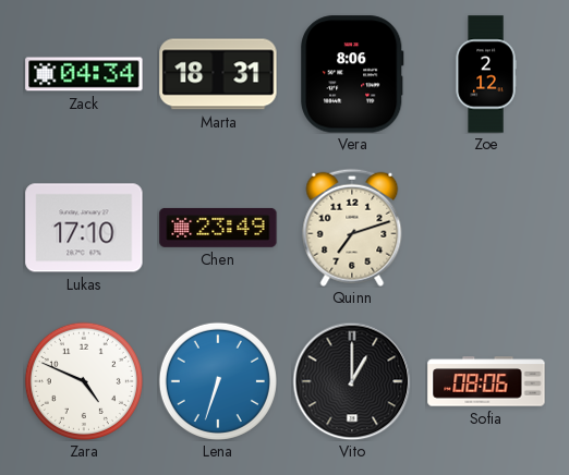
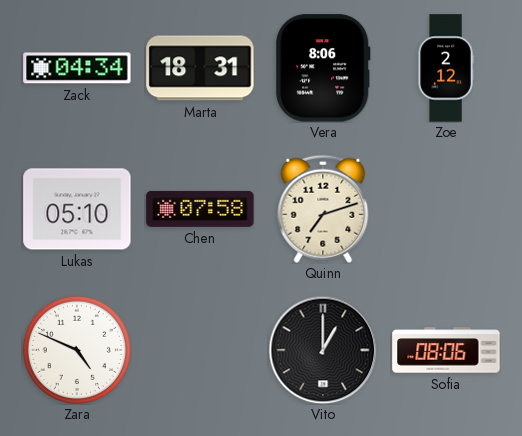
Lukas: 17:10 -> 05:10 (77, 209)
Chen: 23:49 -> 07:58 (200, 209)
Lena: 6:33 -> none (218, 381)
